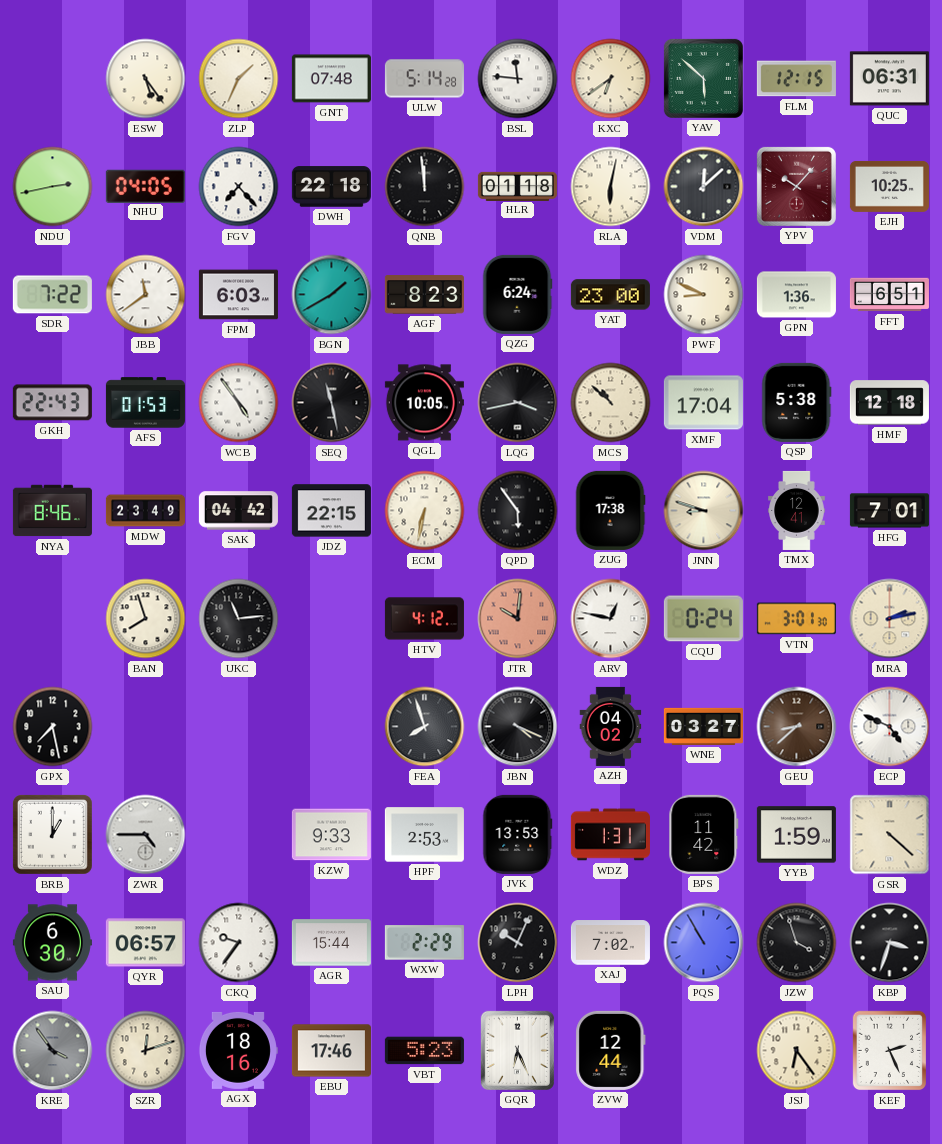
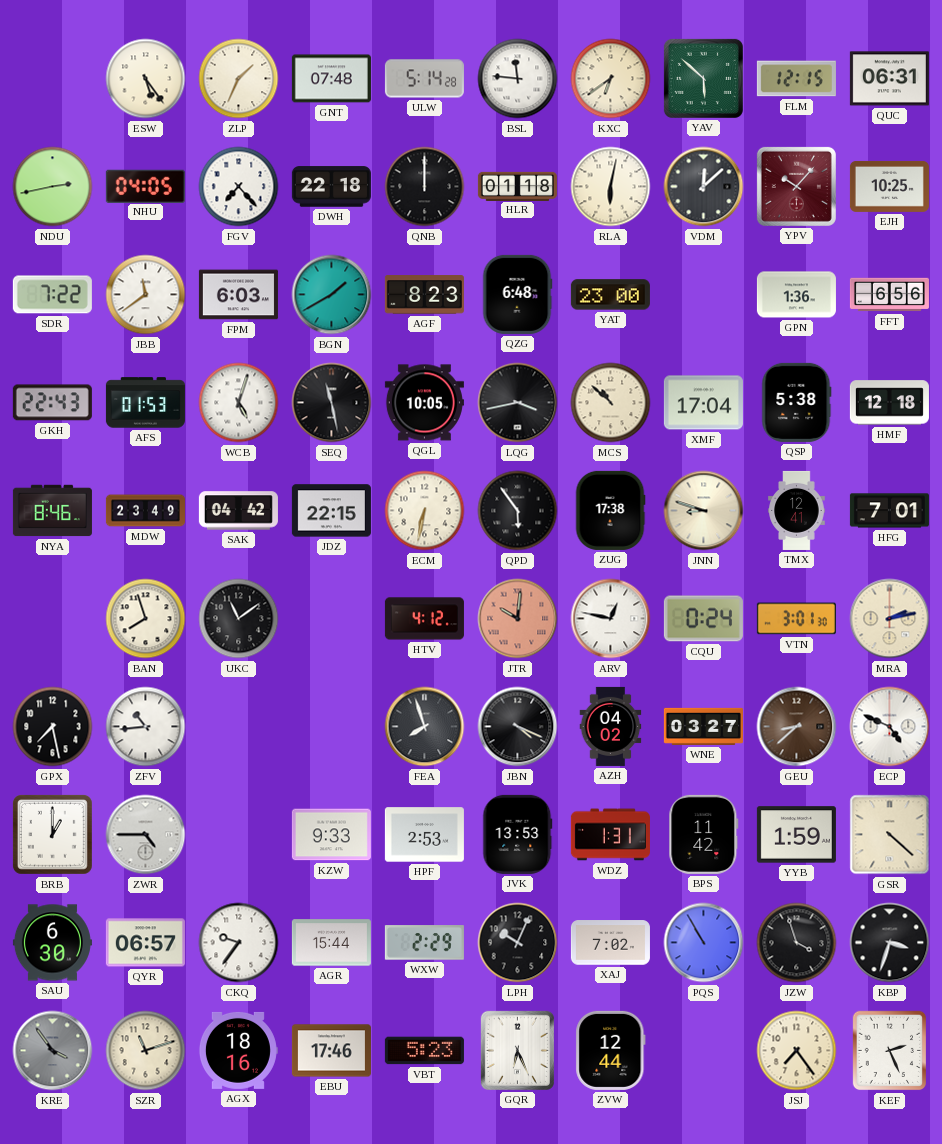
QNB: 11:59 -> 12:00 (425, 187)
QZG: 6:24 -> 6:48 (517, 294)
PWF: 8:49 -> none (704, 295)
FFT: 6:51 -> 6:56 (889, 295)
WCB: 4:54 -> 5:03 (239, 403)
UKC: 11:14 -> 11:09 (239, 619)
ZFV: none -> 10:44 (146, 727)
SZR: 12:12 -> 11:12 (146, 1051)
JSJ: 6:24 -> 7:24 (797, 1051)
